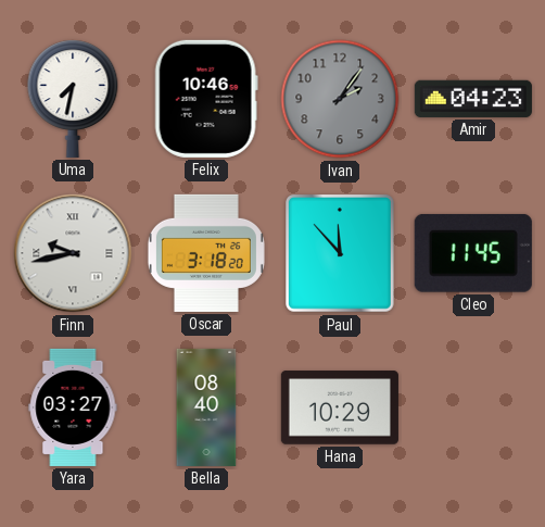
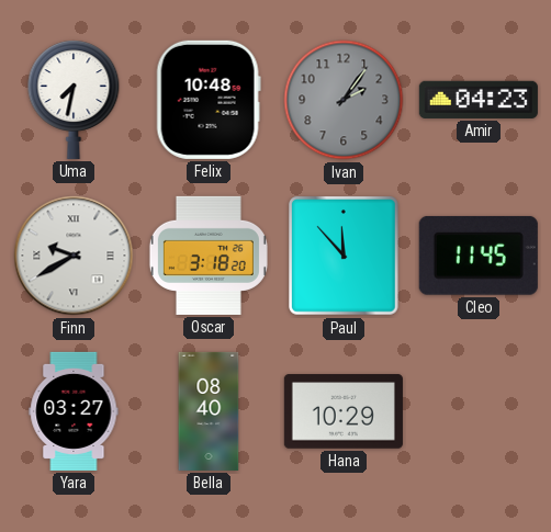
Felix: 10:46 -> 10:48 (209, 100)
Finn: 9:43 -> 9:40 (74, 256)
